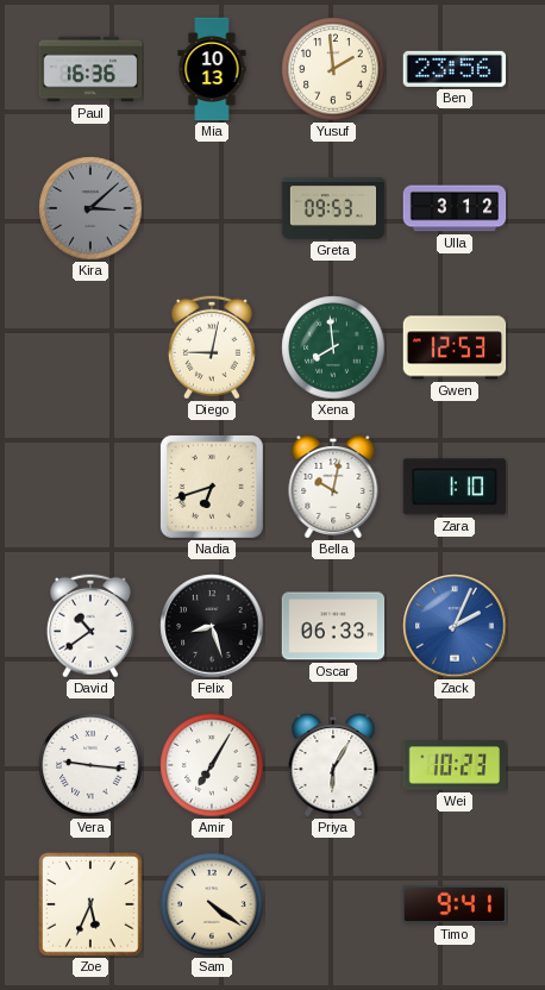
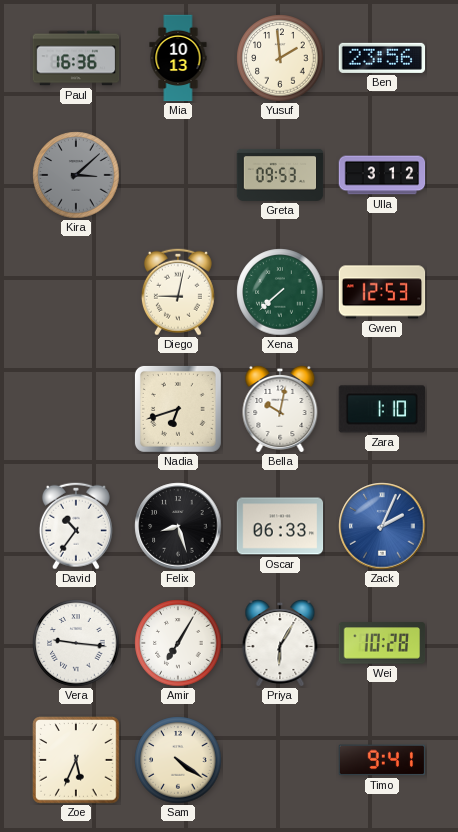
Xena: 7:59 -> 7:38 (280, 292)
David: 10:39 -> 10:36 (76, 526)
Wei: 10:23 -> 10:28 (382, 643)
